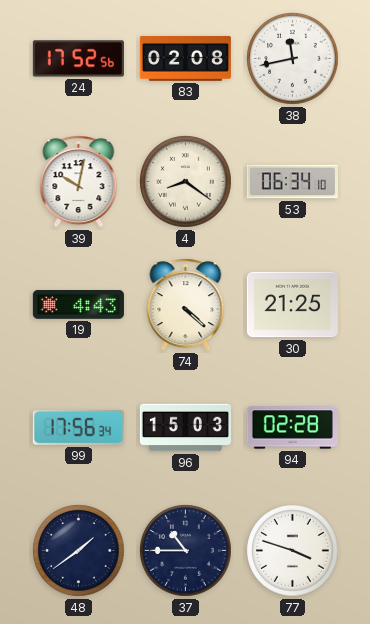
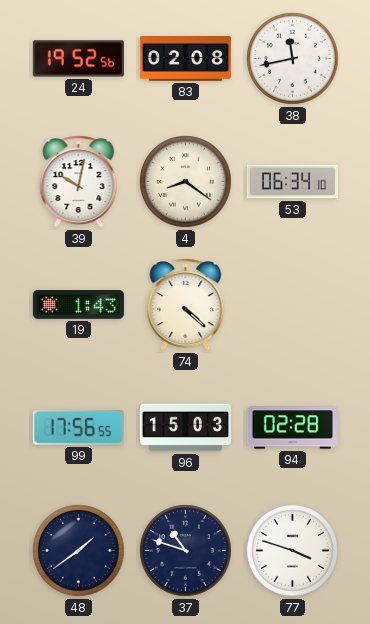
24: 17:52 -> 19:52 (78, 59)
19: 4:43 -> 1:43 (78, 305)
30: 21:25 -> none (292, 305)
99: 17:56:34 -> 17:56:55 (78, 428)
37: 10:45 -> 10:48 (186, 551)
